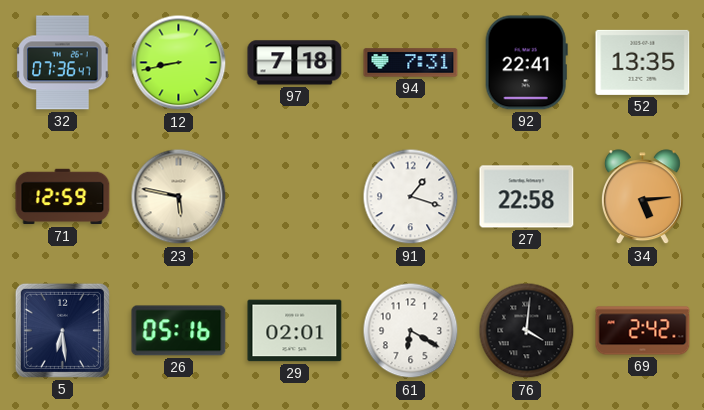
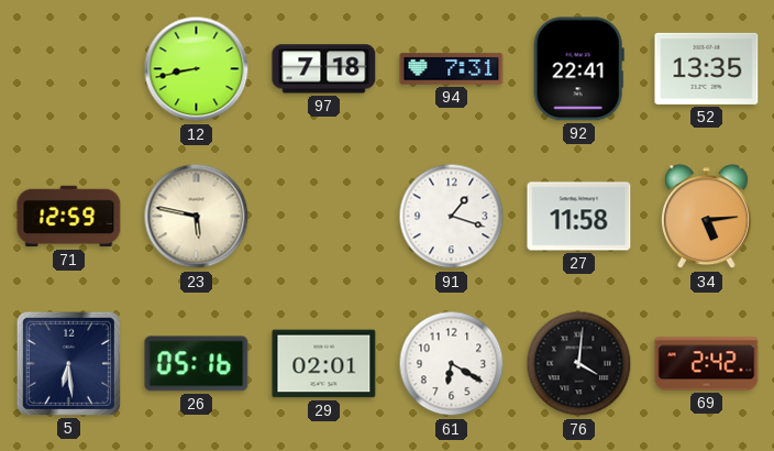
32: 07:36 -> none (63, 63)
27: 22:58 -> 11:58 (579, 217)
